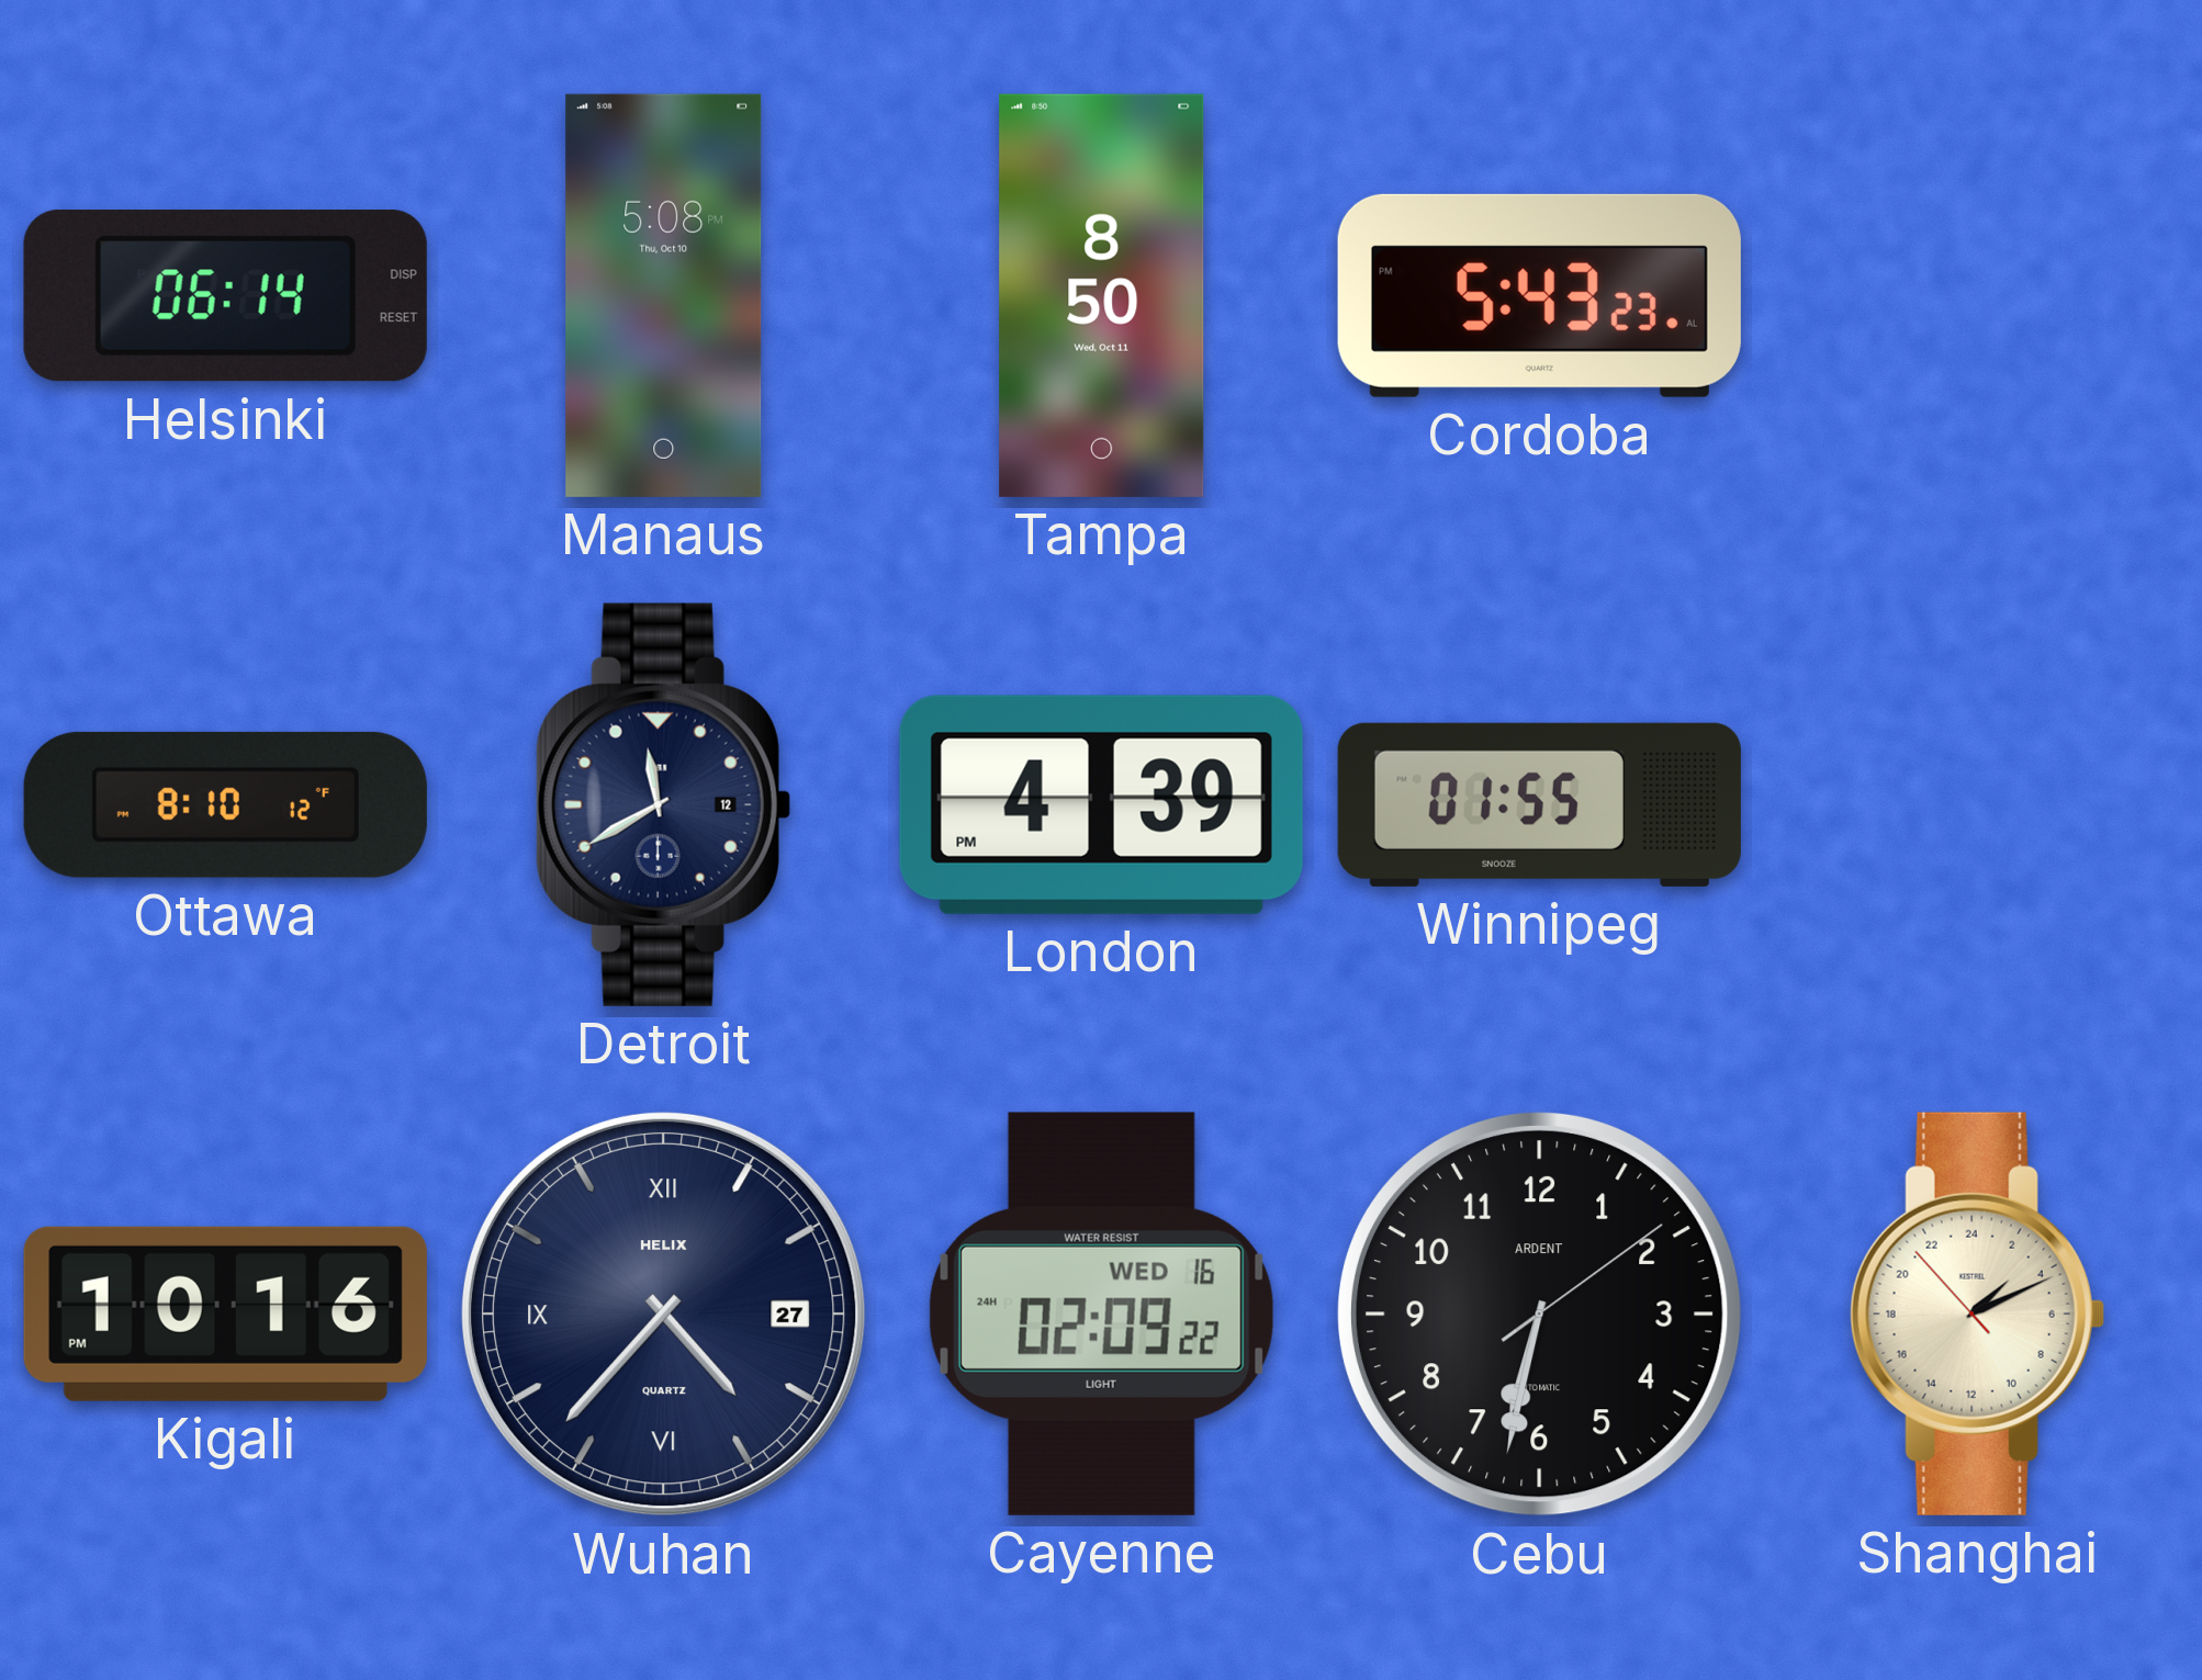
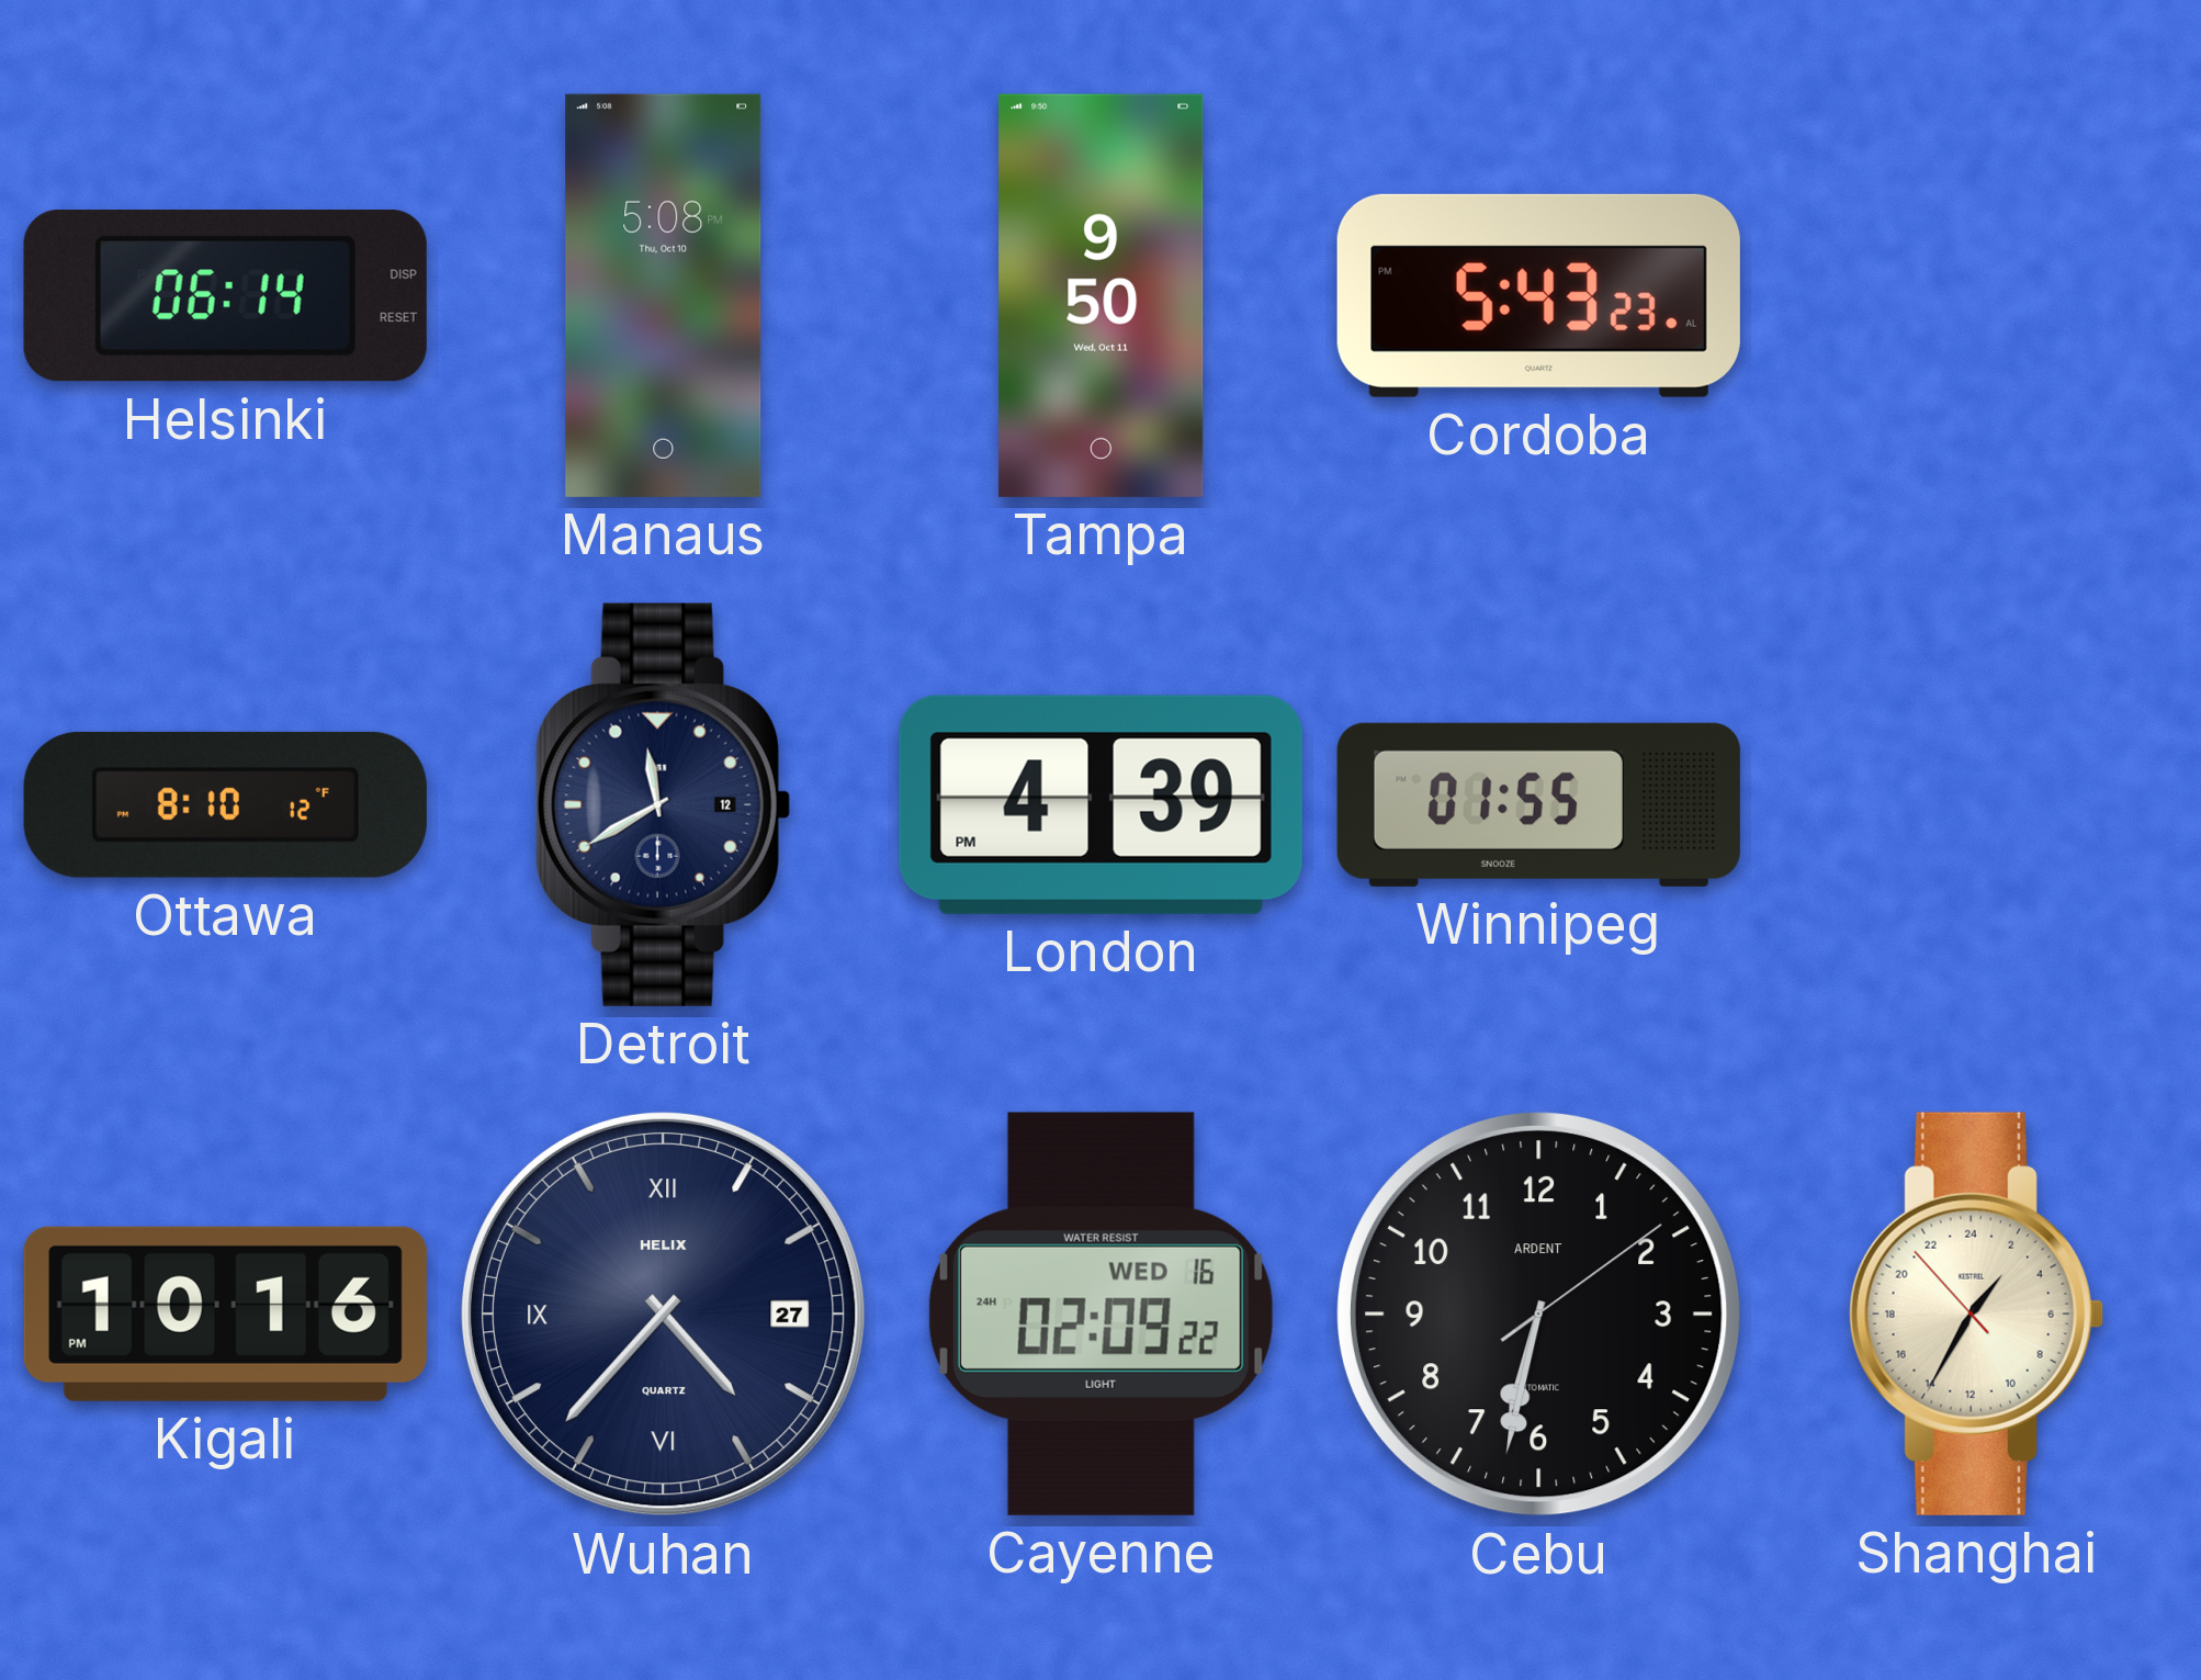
Tampa: 8:50 -> 9:50 (1102, 295)
Shanghai: 3:10 -> 2:34 (1976, 1313)
